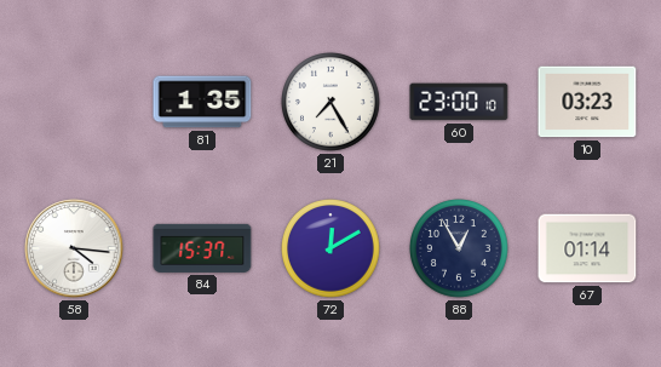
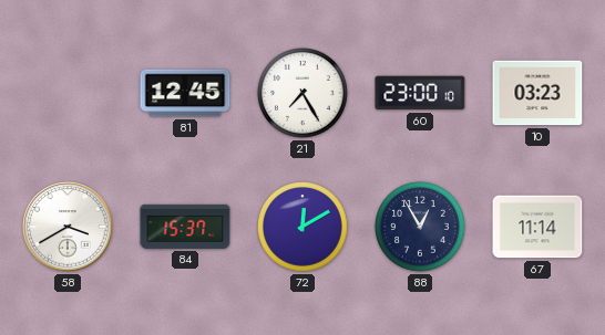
81: 1:35 -> 12:45 (185, 93)
58: 4:16 -> 3:40 (68, 227)
67: 01:14 -> 11:14 (537, 227)
